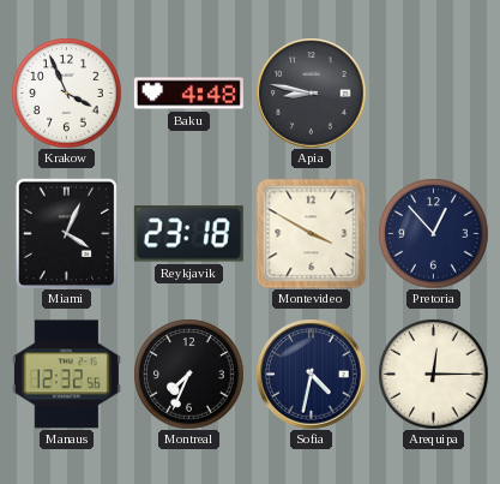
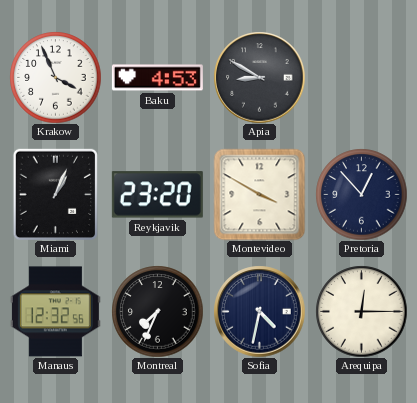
Baku: 4:48 -> 4:53 (157, 78)
Apia: 8:47 -> 8:50 (259, 77)
Miami: 4:04 -> 1:04 (55, 194)
Reykjavik: 23:18 -> 23:20 (157, 195)
